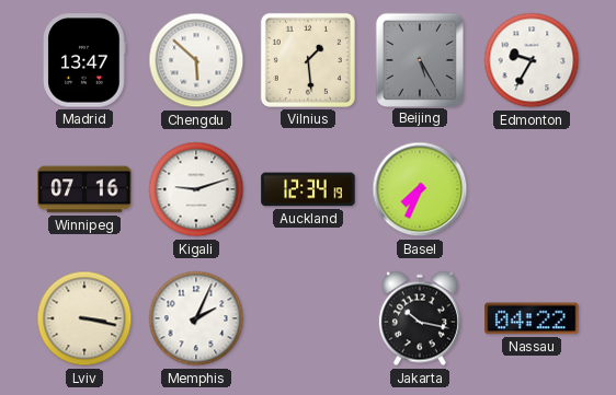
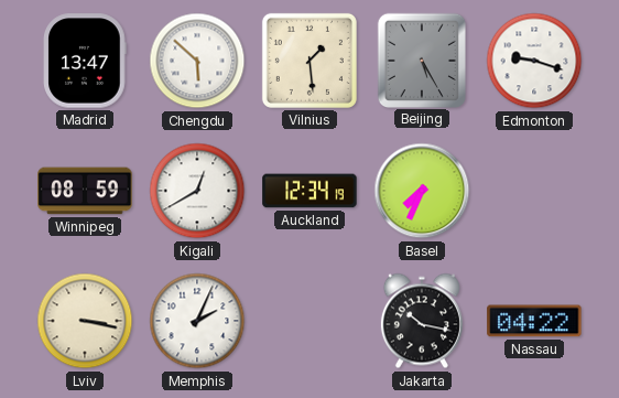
Edmonton: 9:35 -> 9:18 (534, 61)
Winnipeg: 07:16 -> 08:59 (85, 191)
Kigali: 9:12 -> 12:40 (197, 191)
